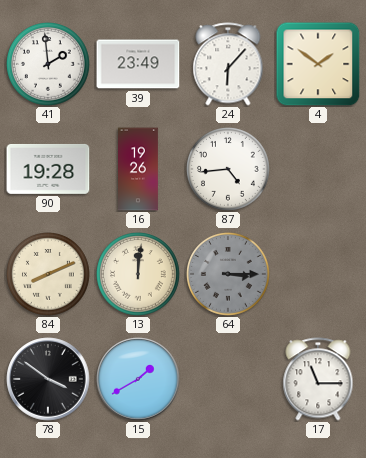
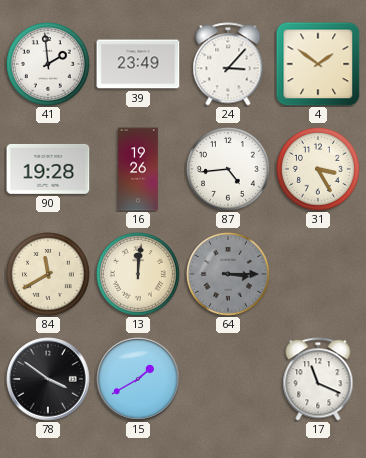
24: 6:07 -> 3:07 (228, 64)
31: none -> 3:25 (319, 170)
84: 8:11 -> 11:40 (49, 275)
17: 11:15 -> 11:19 (318, 379)
